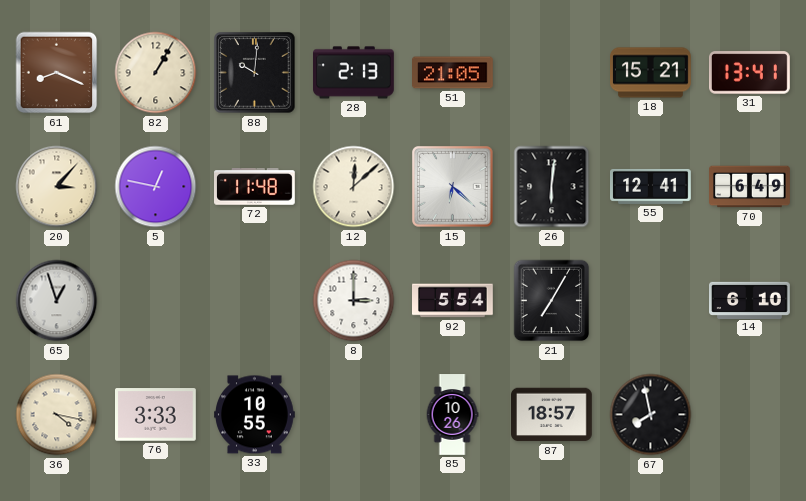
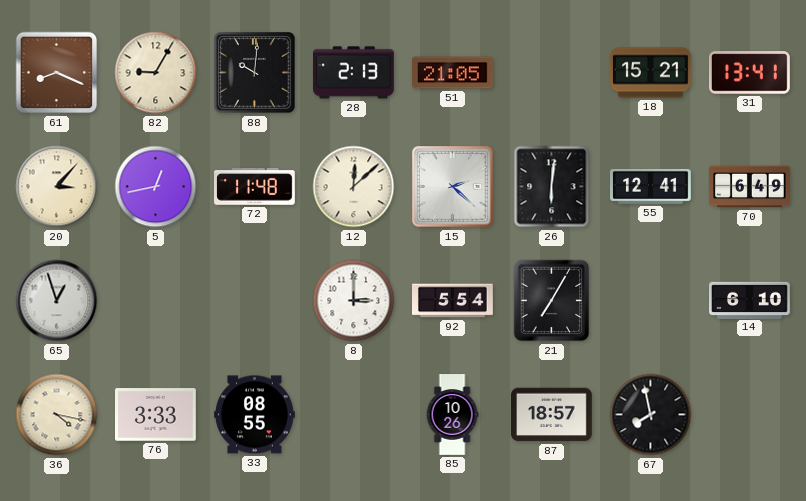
82: 1:05 -> 9:05 (156, 73)
5: 12:47 -> 12:43 (156, 187)
15: 6:22 -> 2:22 (453, 187)
33: 10:55 -> 08:55 (255, 415)
